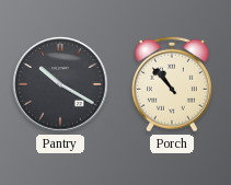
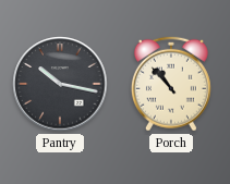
Pantry: 10:20 -> 10:17 (60, 84)
